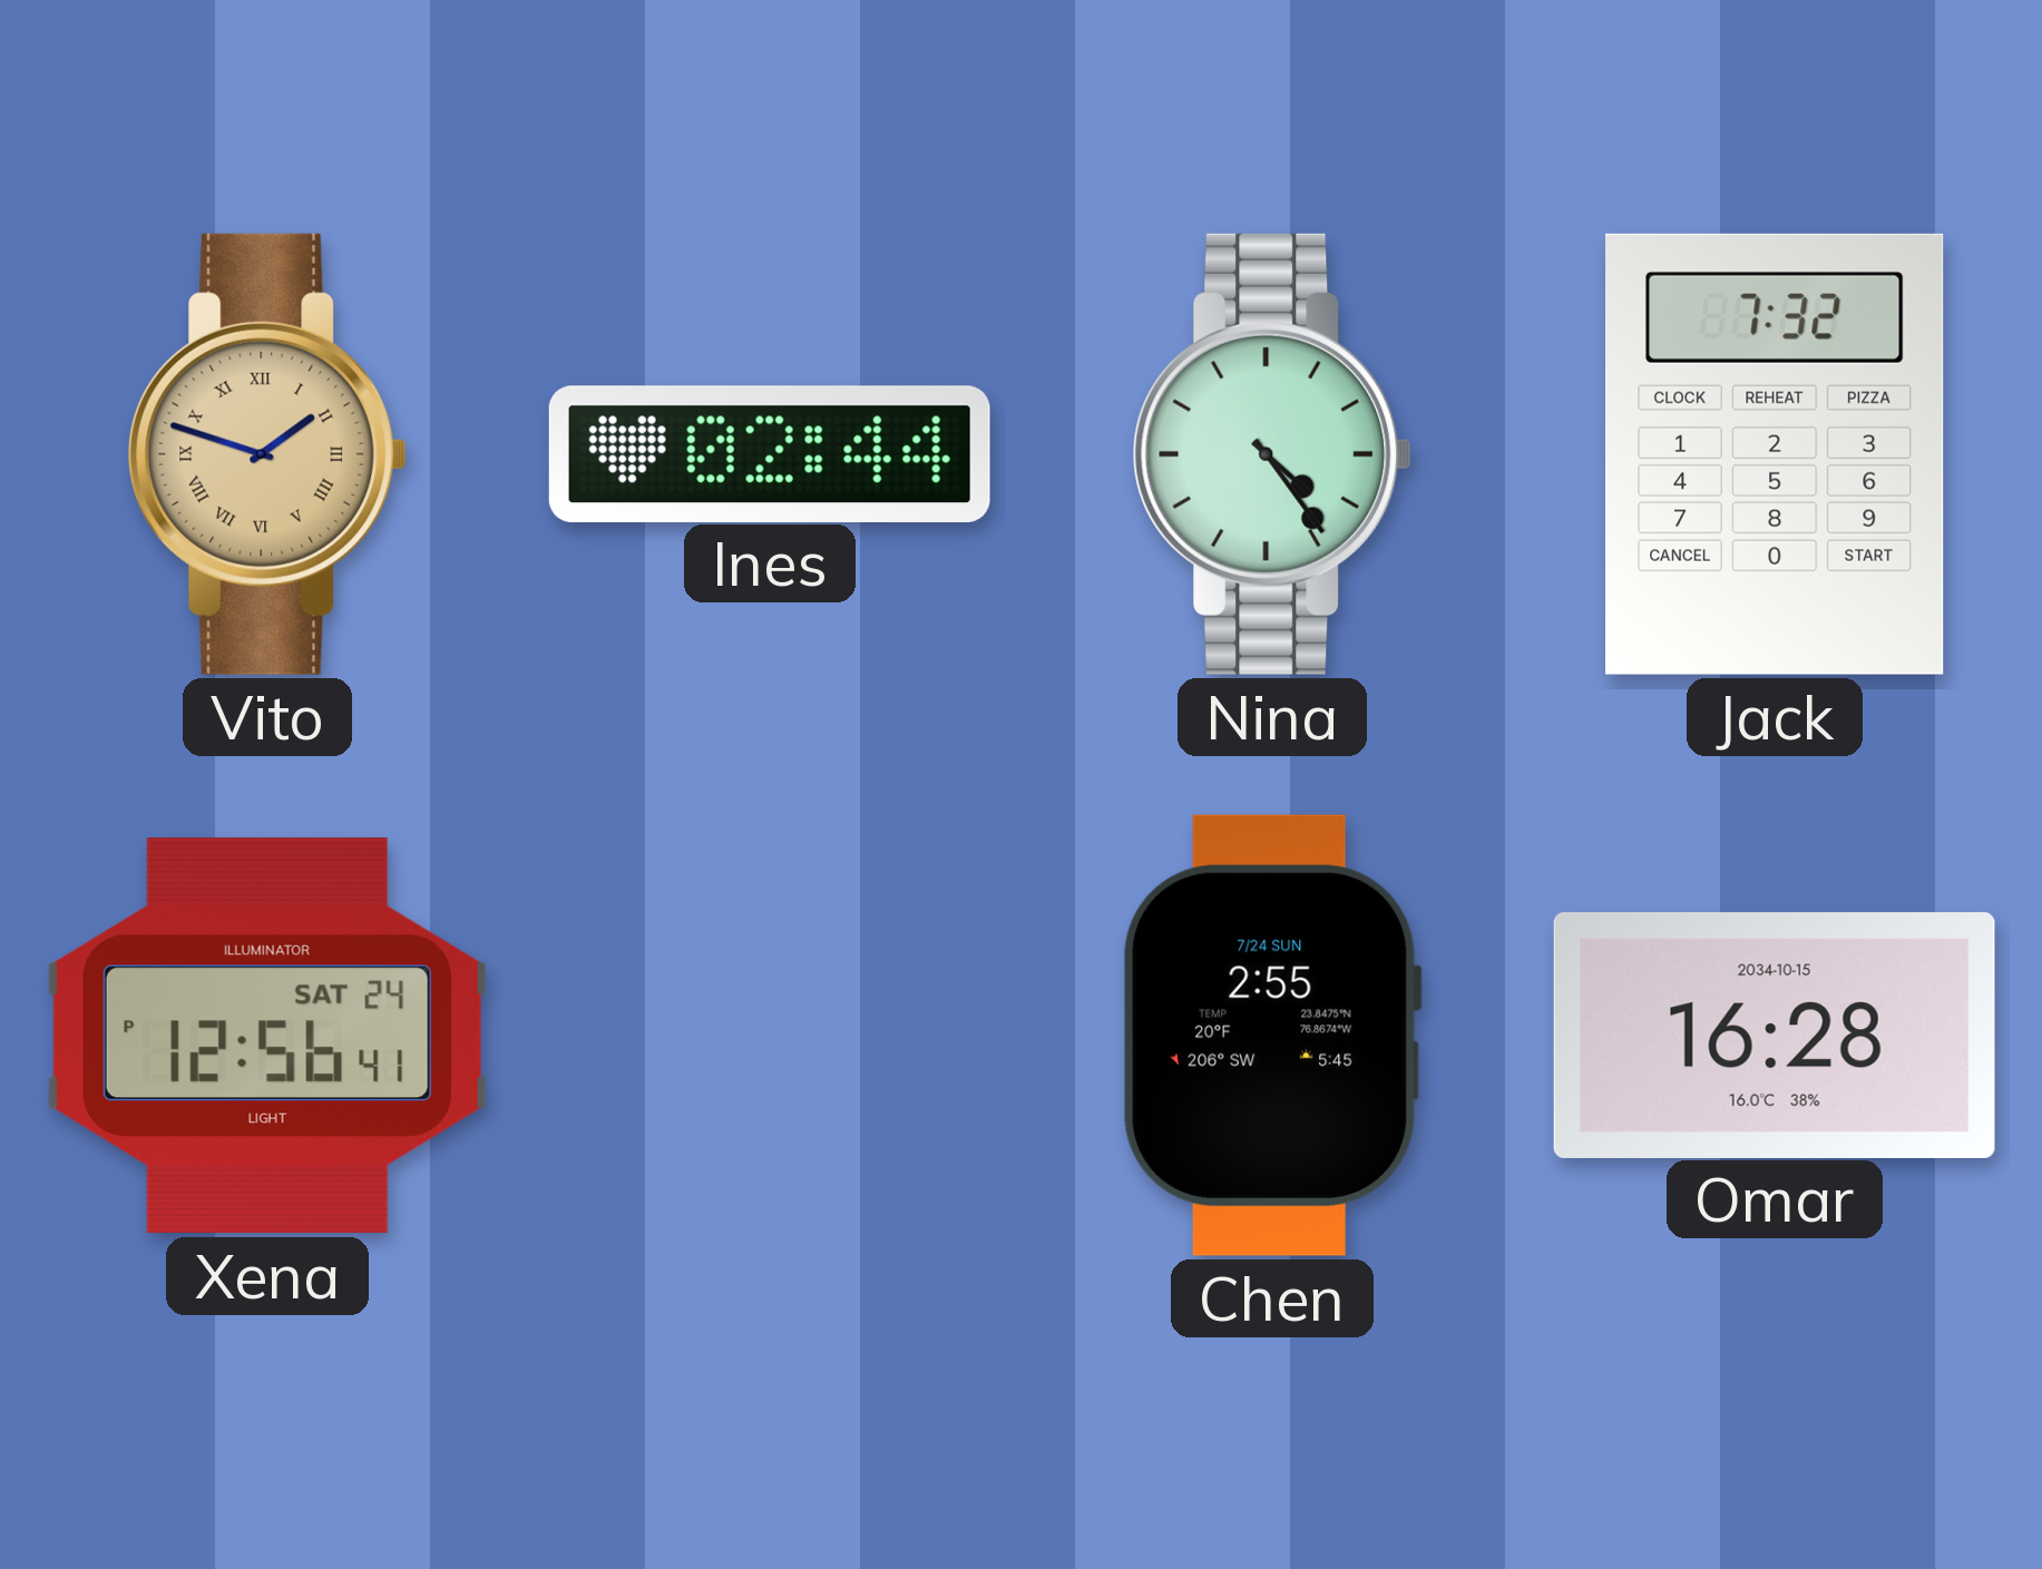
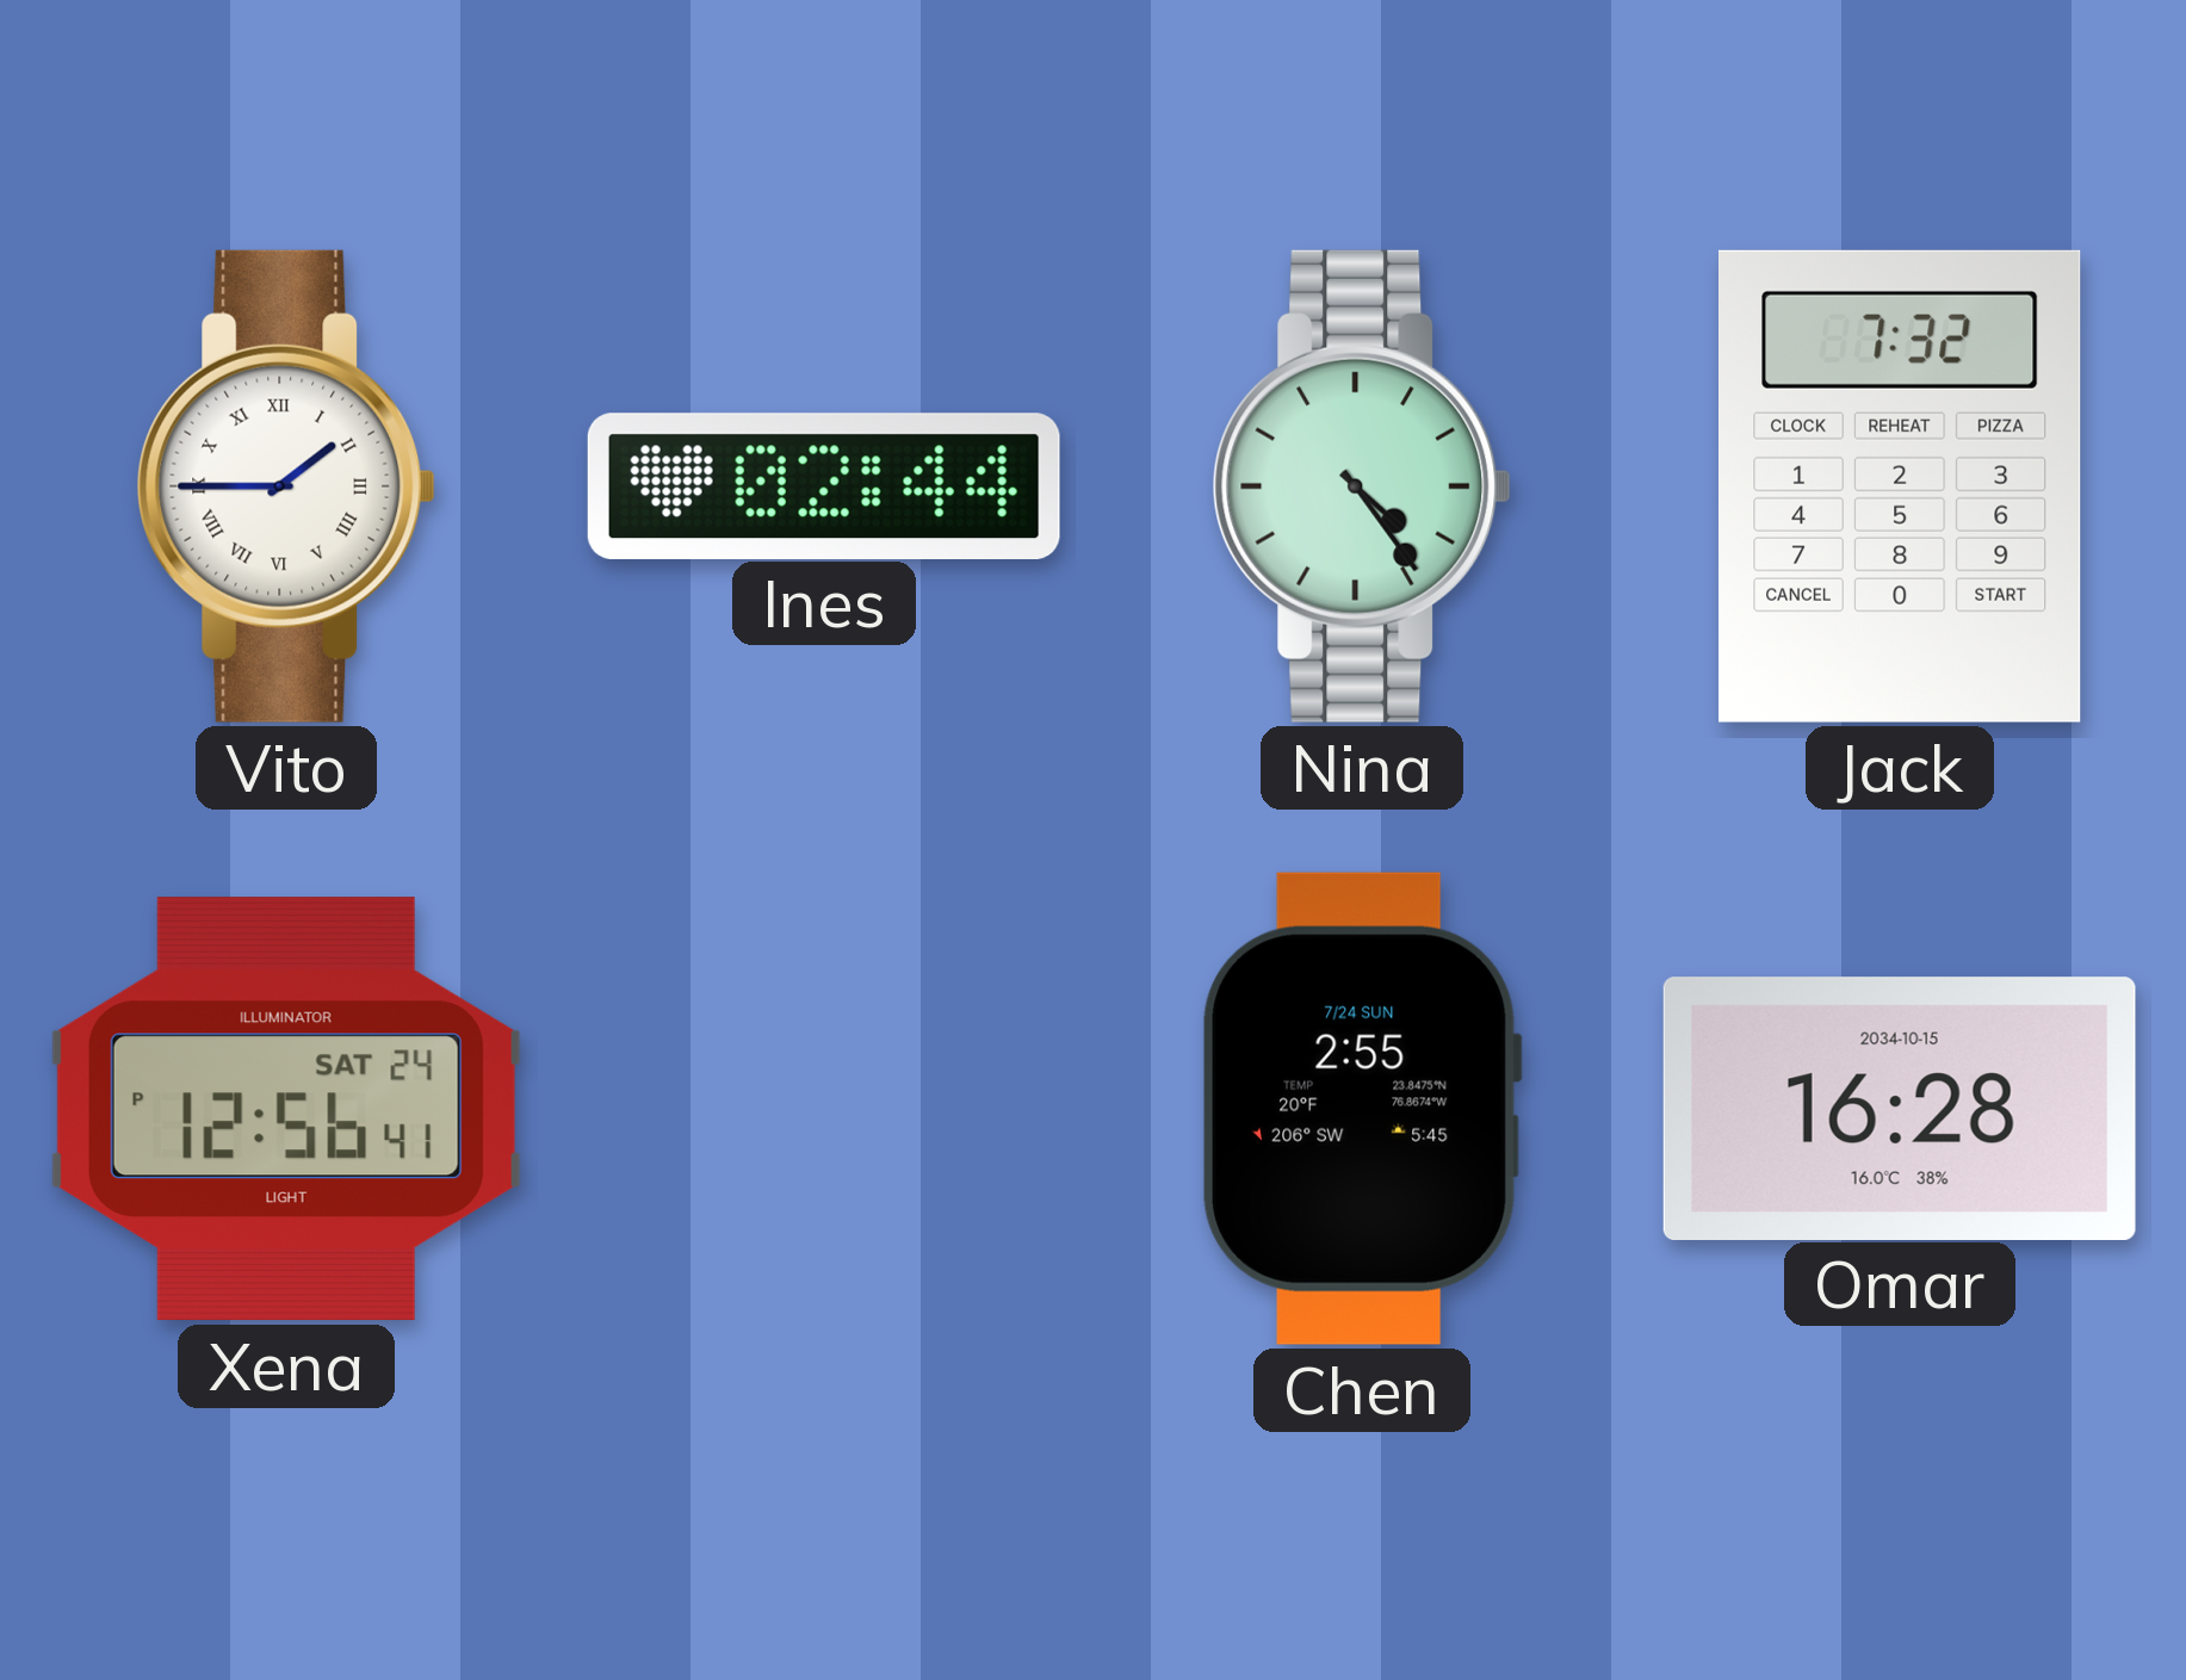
Vito: 1:48 -> 1:45 (286, 486)
Vito dial: champagne -> white (286, 486)
